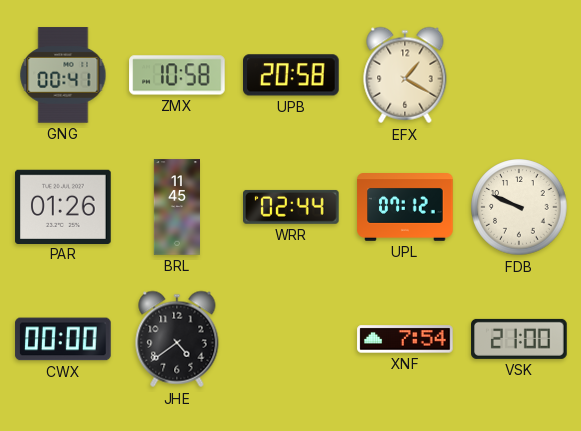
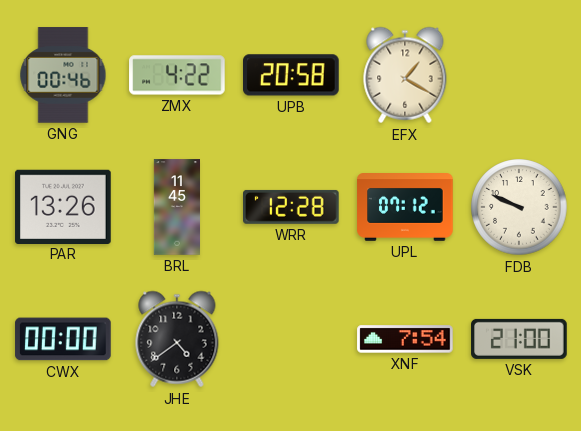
GNG: 00:41 -> 00:46 (63, 75)
ZMX: 10:58 -> 4:22 (177, 75)
PAR: 01:26 -> 13:26 (63, 206)
WRR: 02:44 -> 12:28 (292, 207)
